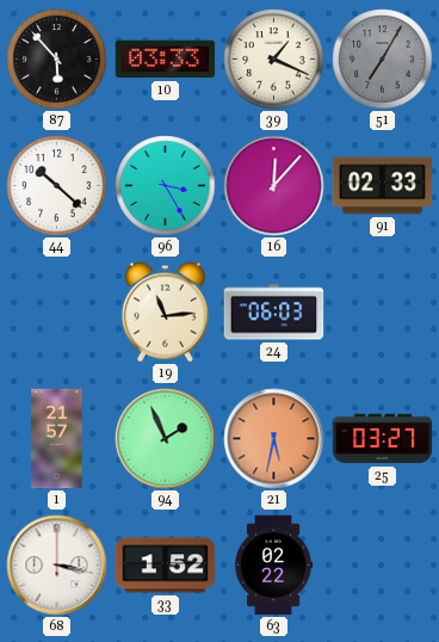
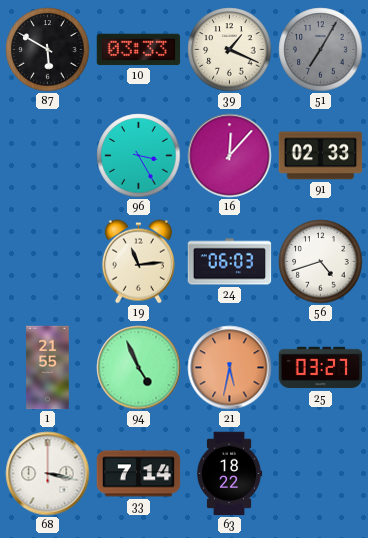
87: 5:53 -> 5:50 (48, 50)
44: 10:22 -> none (57, 186)
56: none -> 4:42 (321, 262)
1: 21:57 -> 21:55 (48, 368)
94: 1:56 -> 4:56 (139, 368)
33: 1:52 -> 7:14 (139, 474)
63: 02:22 -> 18:22 (229, 474)
